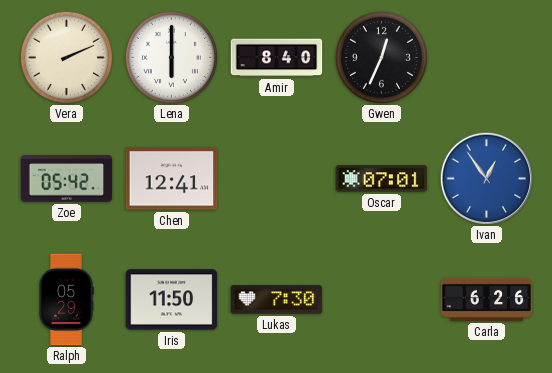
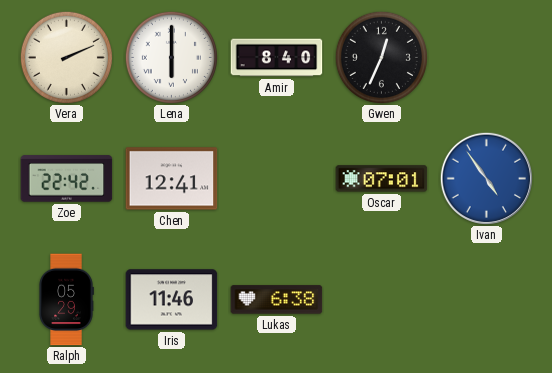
Zoe: 05:42 -> 22:42 (67, 179)
Ivan: 12:54 -> 4:54 (486, 178)
Iris: 11:50 -> 11:46 (172, 300)
Lukas: 7:30 -> 6:38 (277, 300)
Carla: 6:26 -> none (487, 299)
